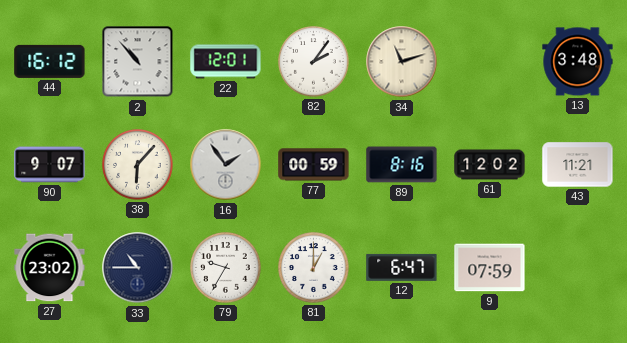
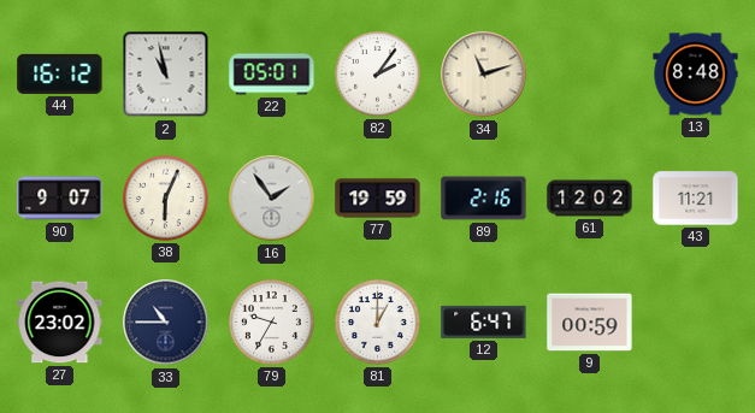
2: 10:53 -> 10:58 (166, 75)
22: 12:01 -> 05:01 (272, 75)
13: 3:48 -> 8:48 (696, 75)
38: 6:07 -> 6:04 (166, 199)
77: 00:59 -> 19:59 (378, 199)
89: 8:16 -> 2:16 (484, 199)
9: 07:59 -> 00:59 (590, 323)
